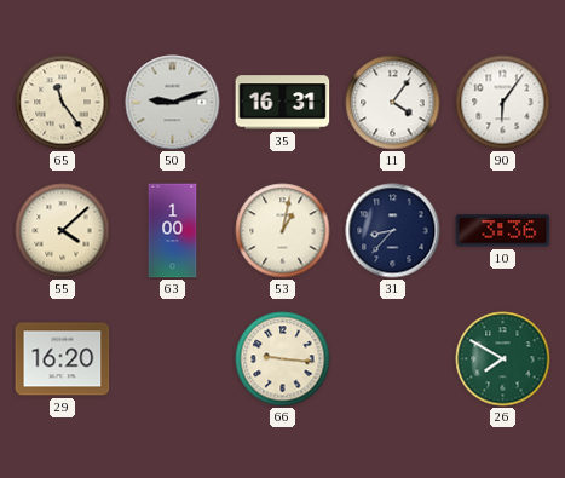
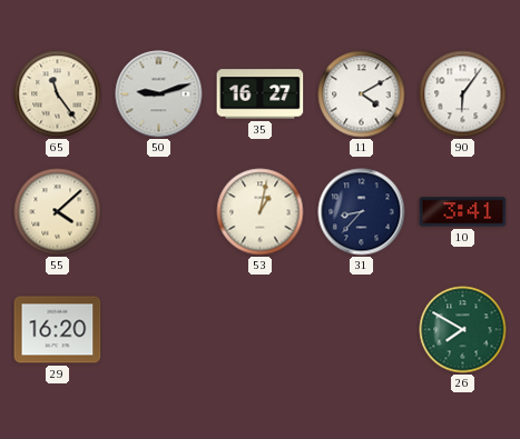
35: 16:31 -> 16:27 (261, 94)
11: 4:06 -> 4:10 (362, 94)
63: 1:00 -> none (173, 231)
10: 3:36 -> 3:41 (463, 212)
66: 9:16 -> none (283, 359)
